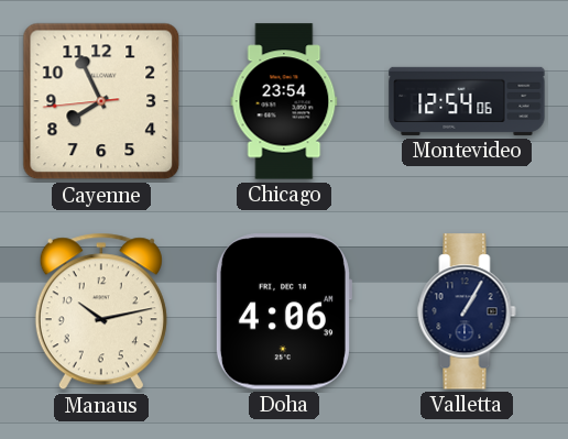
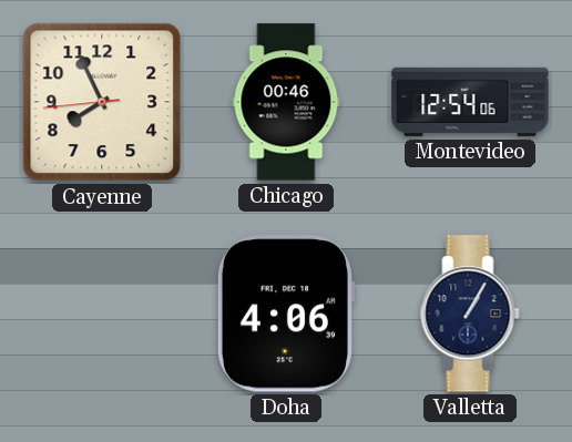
Chicago: 23:54 -> 00:46 (286, 102)
Manaus: 10:13 -> none (101, 311)
